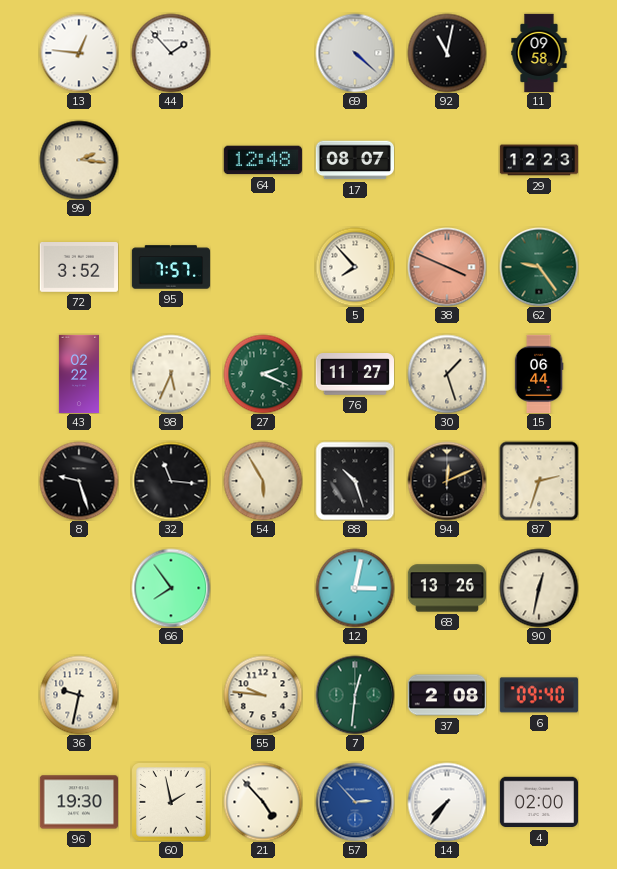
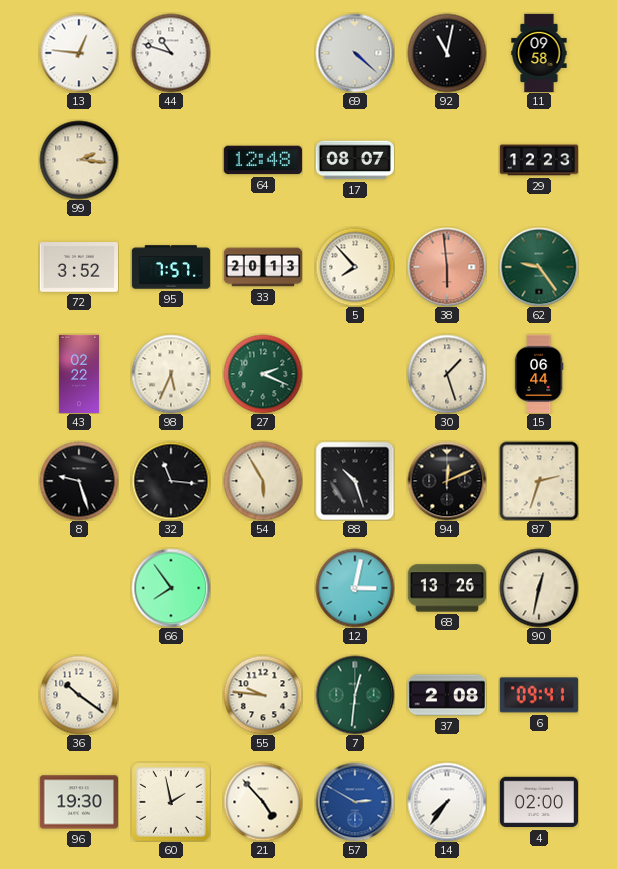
44: 1:53 -> 10:48 (171, 53)
33: none -> 20:13 (263, 267)
38: 3:49 -> 5:59 (447, 267)
76: 11:27 -> none (354, 375)
36: 9:32 -> 10:21 (79, 695)
6: 09:40 -> 09:41 (539, 695)
57: 2:53 -> 2:50 (355, 802)
